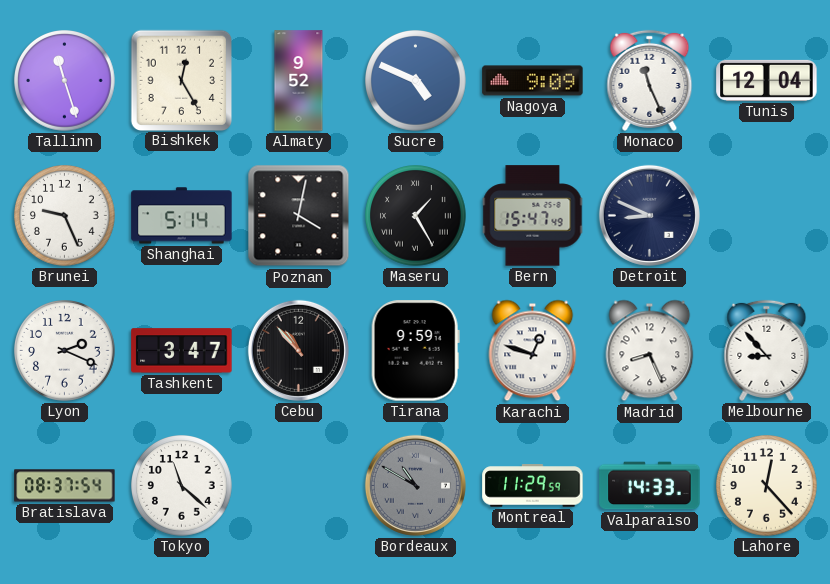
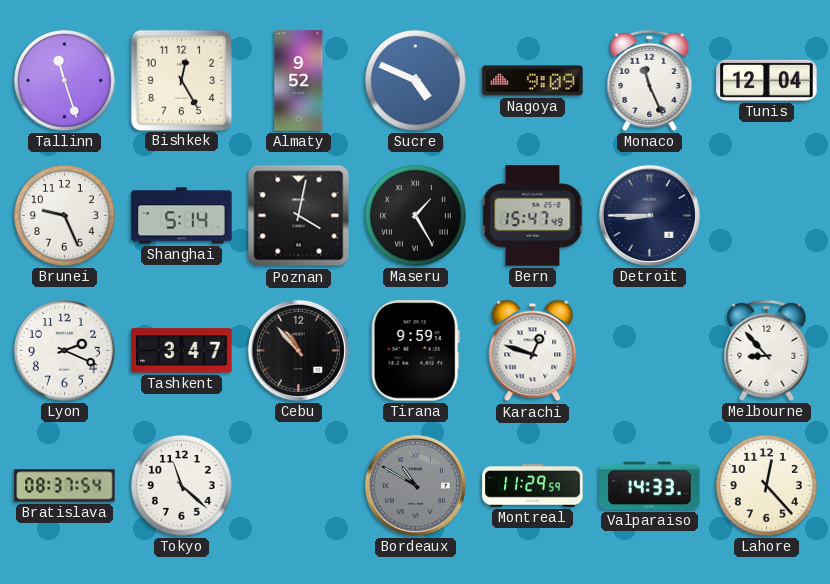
Detroit: 8:49 -> 8:45 (649, 215)
Madrid: 8:26 -> none (650, 351)
